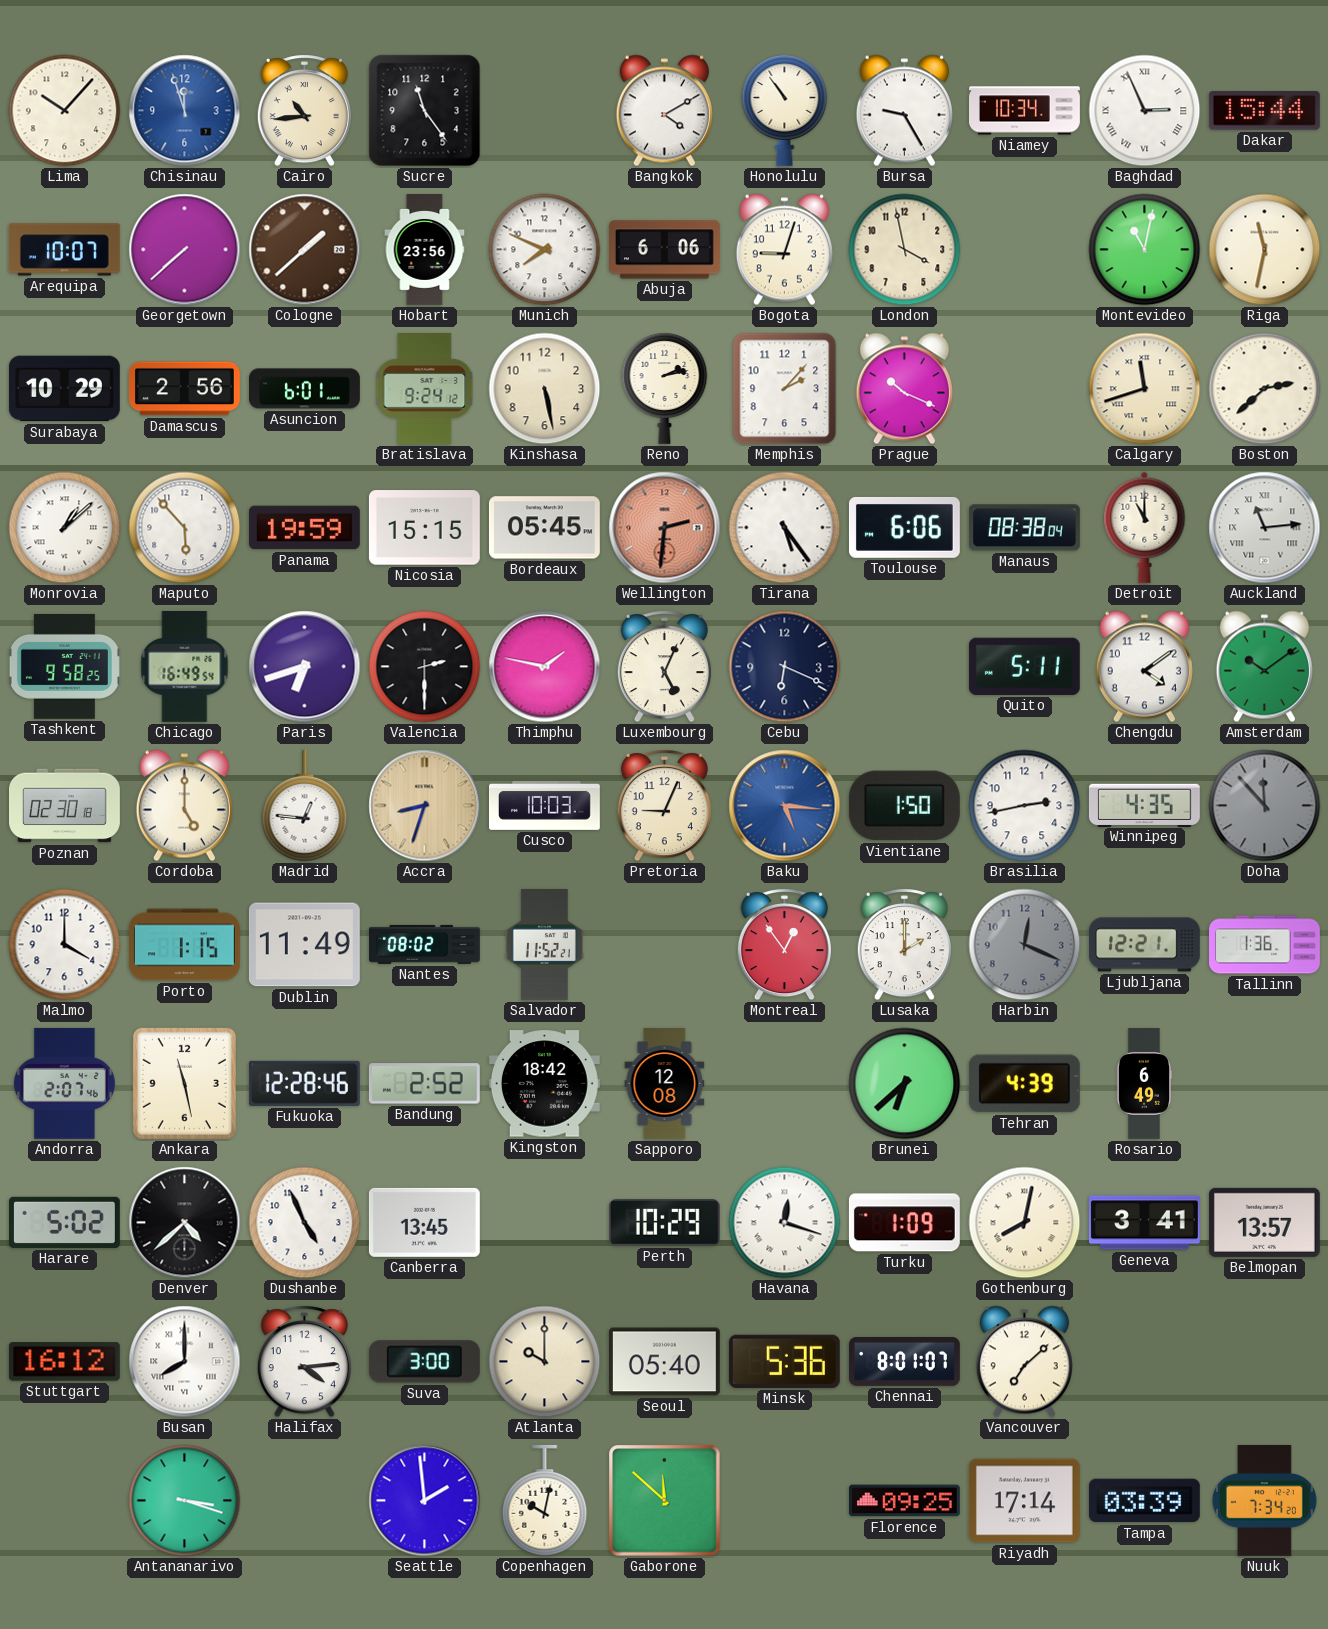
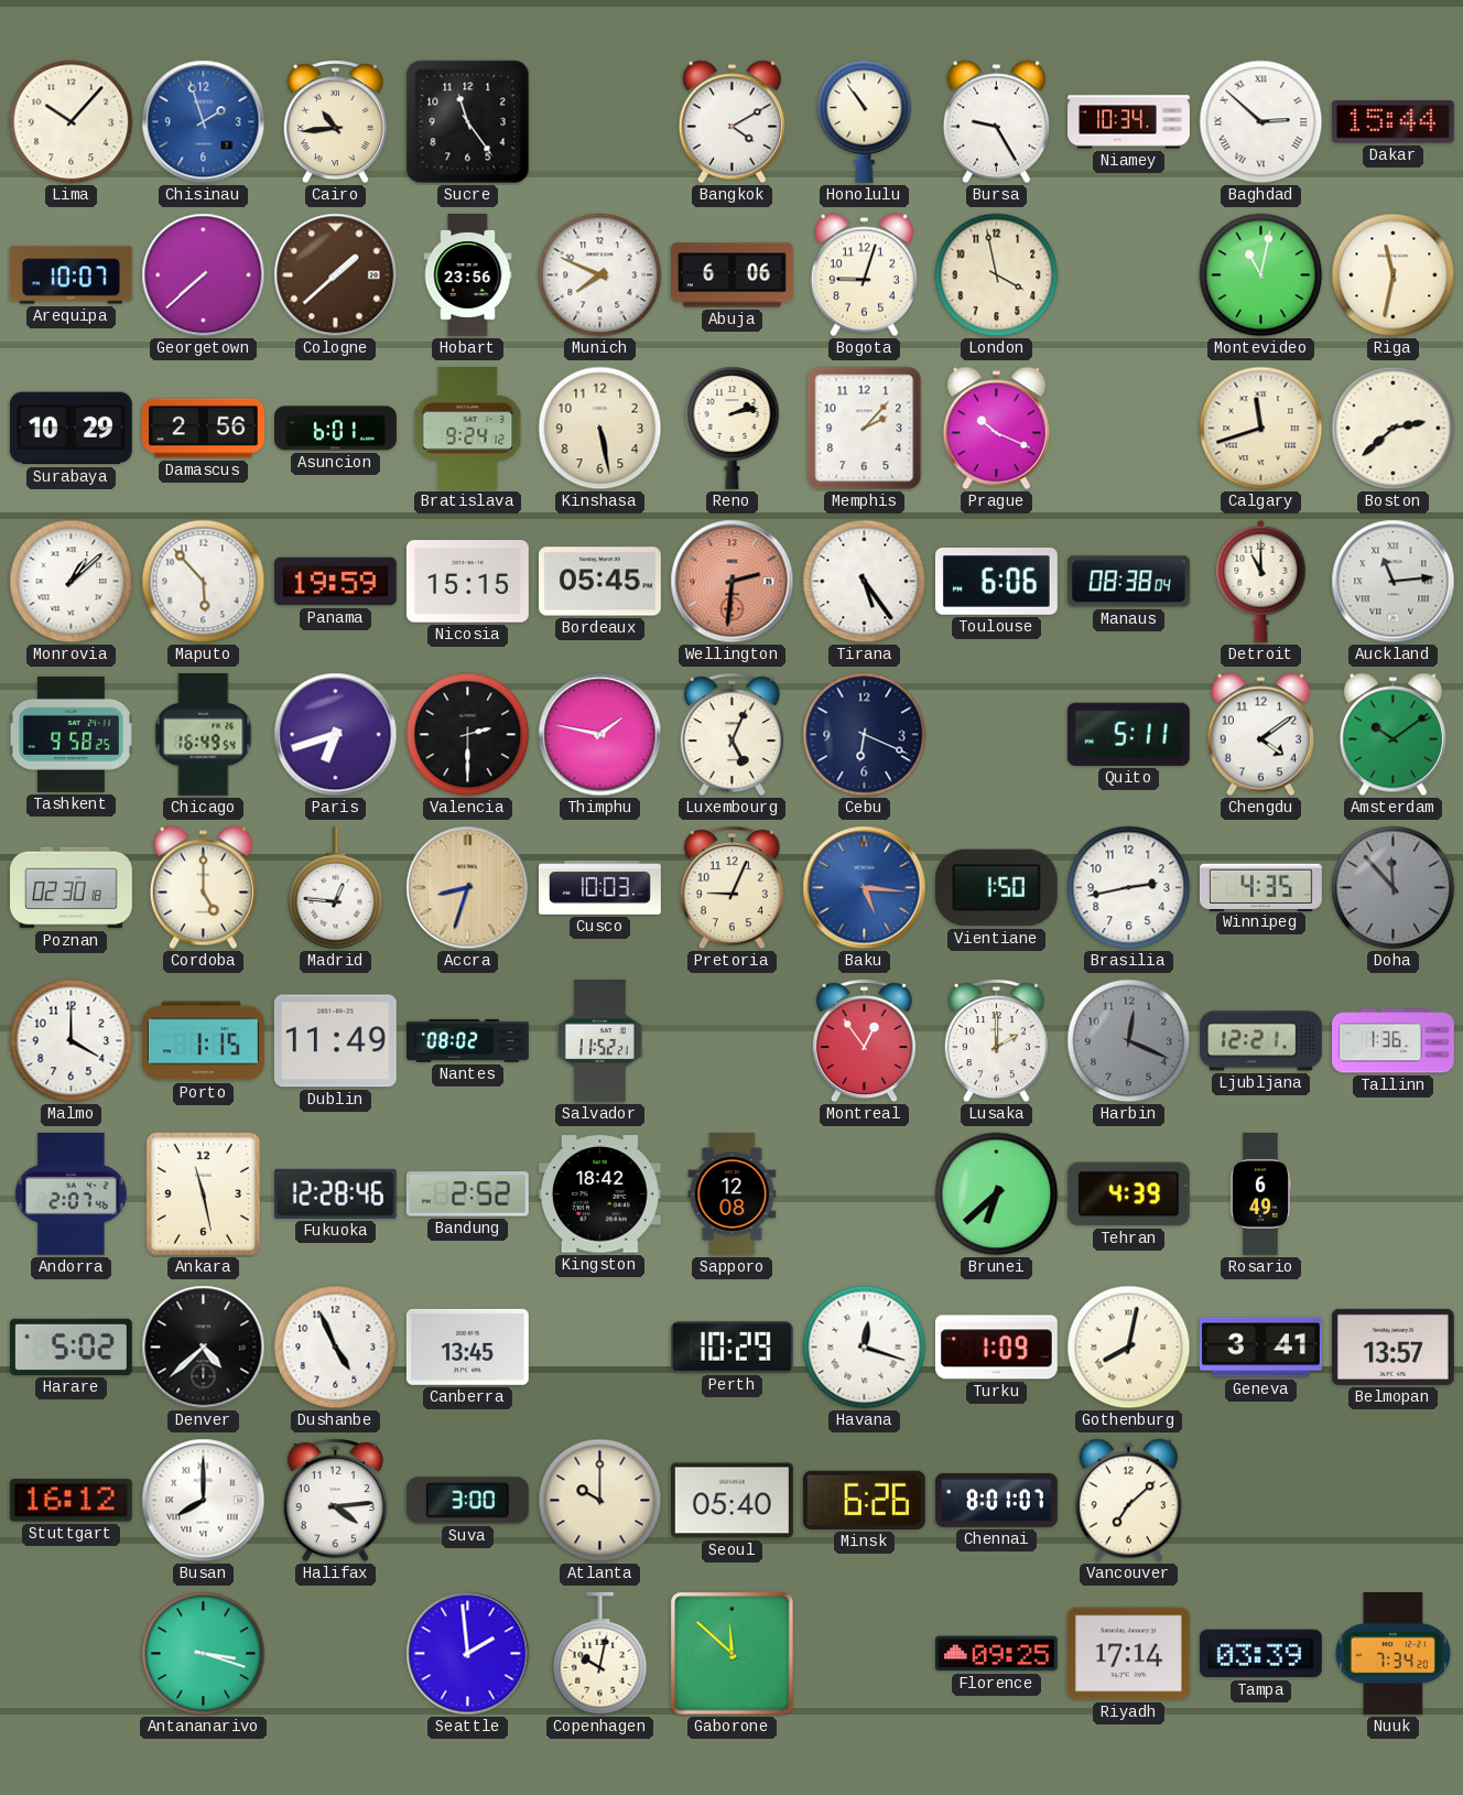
Chisinau: 11:57 -> 1:57 (204, 122)
Baghdad: 2:56 -> 2:52 (1261, 122)
Minsk: 5:36 -> 6:26 (864, 1500)
